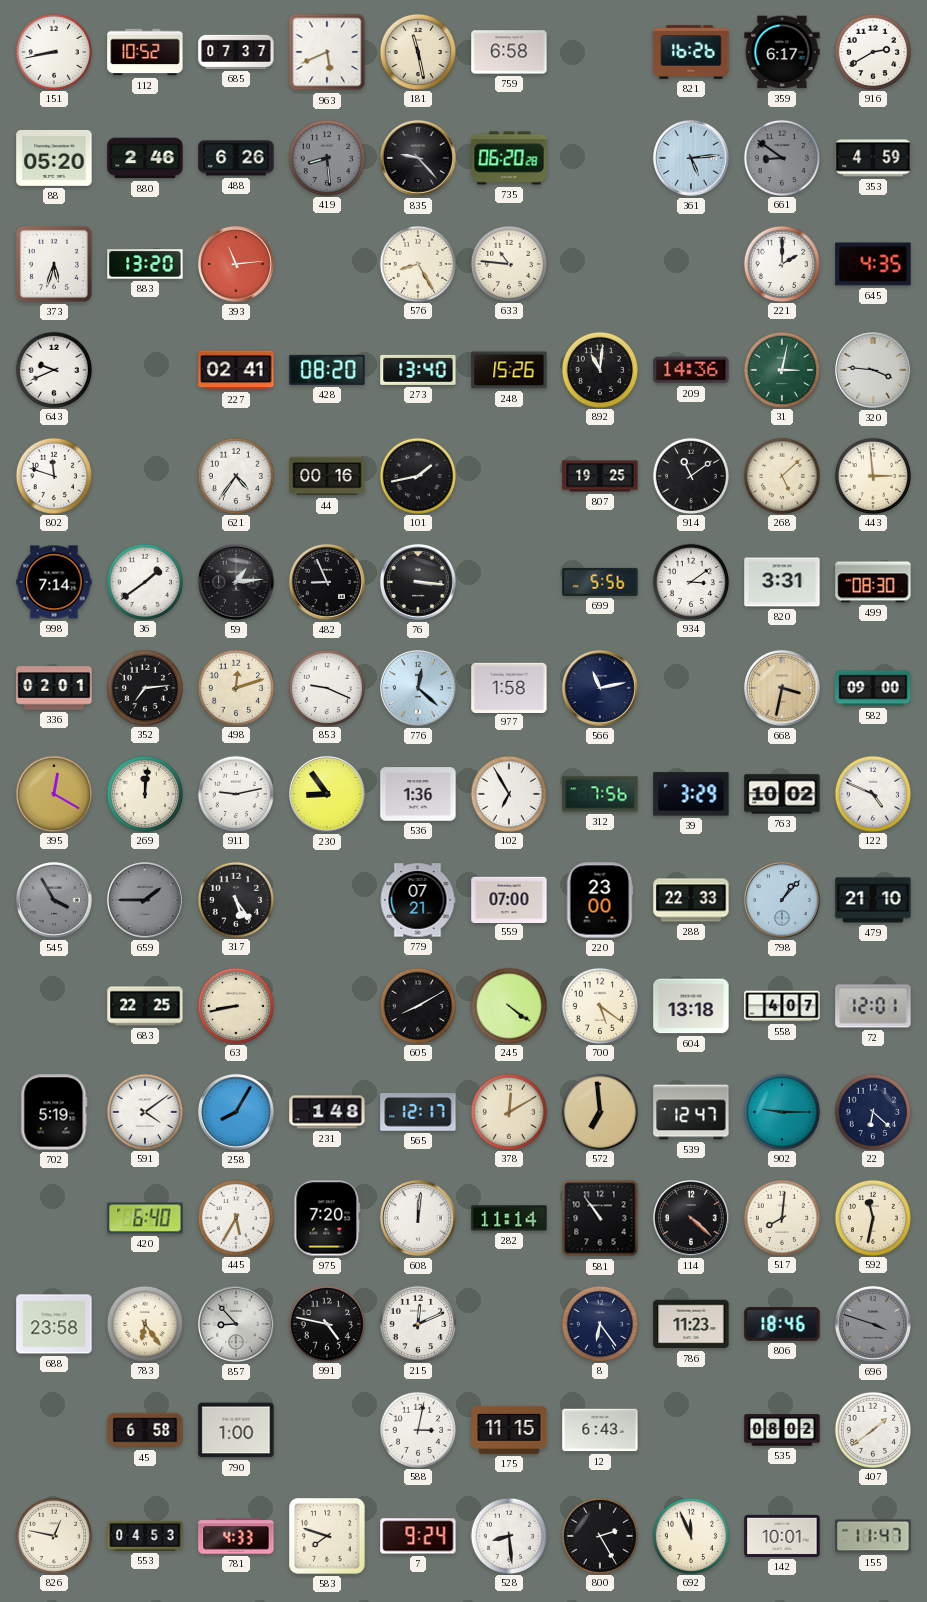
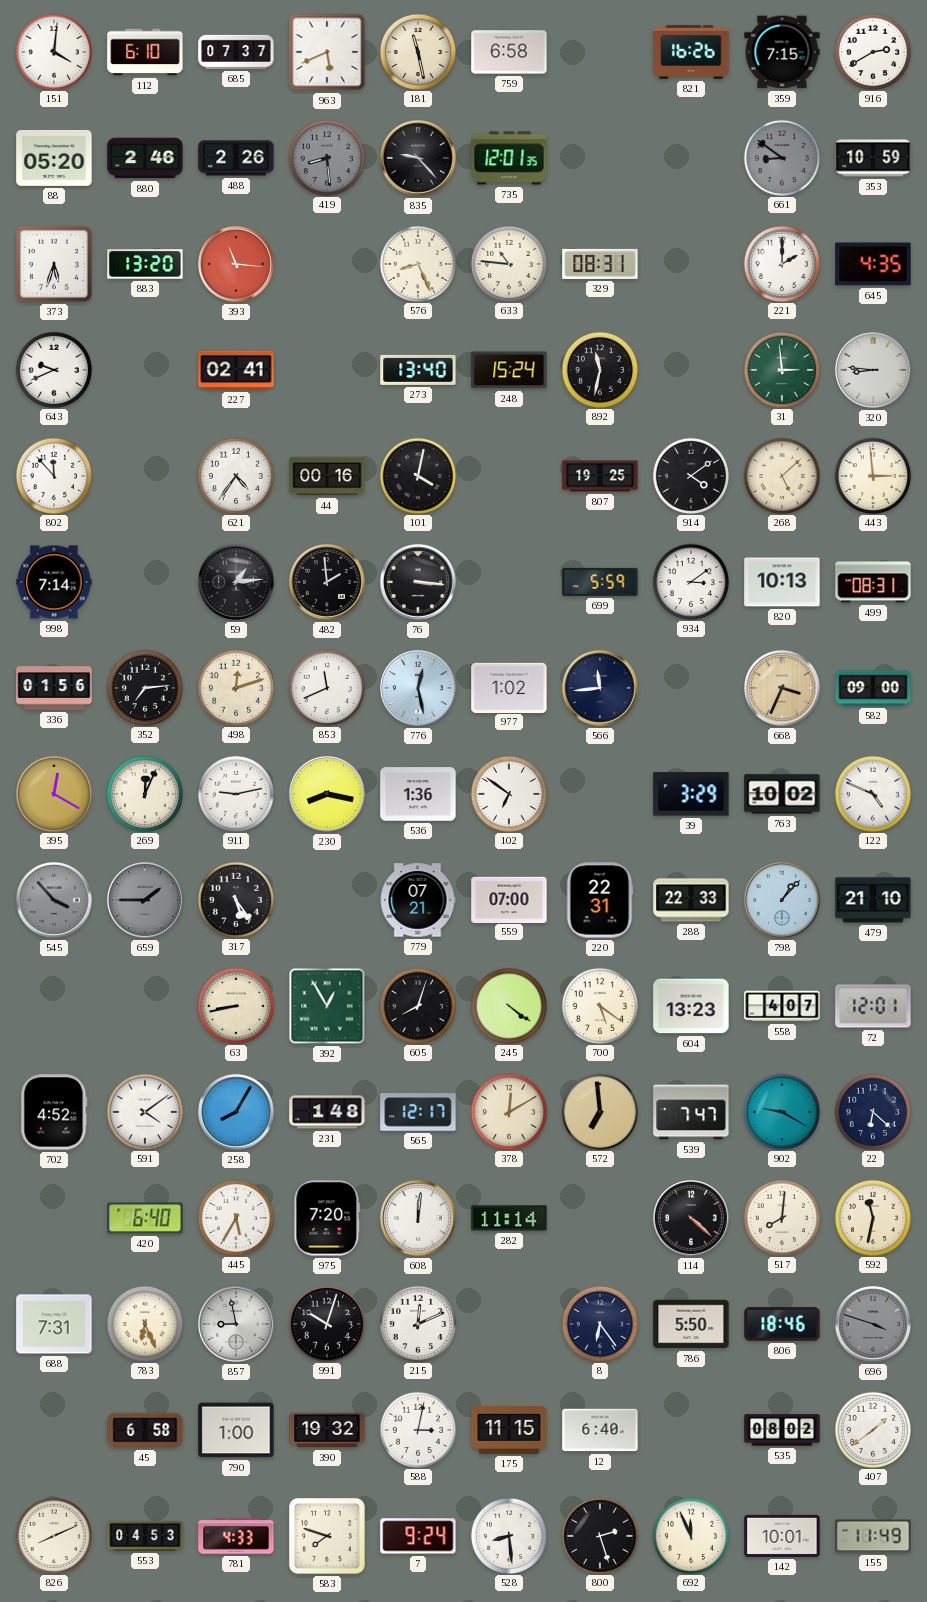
151: 8:43 -> 4:01 (53, 51)
112: 10:52 -> 6:10 (145, 52)
359: 6:17 -> 7:15 (782, 52)
488: 6:26 -> 2:26 (236, 158)
735: 06:20 -> 12:01 (509, 158)
361: 5:14 -> none (691, 158)
353: 4:59 -> 10:59 (873, 158)
393: 11:14 -> 11:16 (236, 264)
576: 8:25 -> 8:26 (417, 263)
329: none -> 08:31 (600, 264)
428: 08:20 -> none (327, 370)
248: 15:26 -> 15:24 (509, 370)
892: 11:01 -> 11:32 (599, 369)
209: 14:36 -> none (691, 370)
31: 3:02 -> 2:59 (781, 369)
320: 3:46 -> 8:46 (873, 370)
802: 11:48 -> 11:53 (53, 475)
101: 1:43 -> 4:02 (417, 475)
914: 11:09 -> 4:09 (690, 475)
36: 1:39 -> none (144, 581)
482: 8:56 -> 1:59 (327, 582)
699: 5:56 -> 5:59 (600, 582)
820: 3:31 -> 10:13 (782, 582)
499: 08:30 -> 08:31 (873, 582)
336: 02:01 -> 01:56 (54, 688)
853: 9:19 -> 11:41 (326, 687)
776: 12:22 -> 12:28 (418, 688)
977: 1:58 -> 1:02 (509, 687)
566: 11:13 -> 11:44 (600, 688)
668: 3:32 -> 3:34 (782, 688)
269: 12:01 -> 12:04 (144, 793)
230: 8:54 -> 8:17 (327, 794)
102: 6:55 -> 6:51 (508, 793)
312: 7:56 -> none (600, 794)
545: 3:55 -> 3:53 (54, 900)
220: 23:00 -> 22:31 (600, 900)
683: 22:25 -> none (145, 1006)
392: none -> 12:55 (327, 1006)
605: 8:10 -> 8:03 (417, 1005)
604: 13:18 -> 13:23 (691, 1006)
702: 5:19 -> 4:52 (54, 1112)
539: 12:47 -> 7:47 (691, 1112)
902: 9:15 -> 9:20 (781, 1111)
581: 10:54 -> none (600, 1218)
688: 23:58 -> 7:31 (54, 1324)
783: 6:24 -> 6:26 (144, 1323)
857: 8:53 -> 8:58 (236, 1324)
991: 4:47 -> 10:03 (326, 1323)
786: 11:23 -> 5:50 (691, 1324)
390: none -> 19:32 (327, 1430)
12: 6:43 -> 6:40 (600, 1430)
826: 12:47 -> 8:11 (53, 1535)
800: 2:25 -> 2:27 (599, 1535)
155: 11:47 -> 11:49 (873, 1536)
